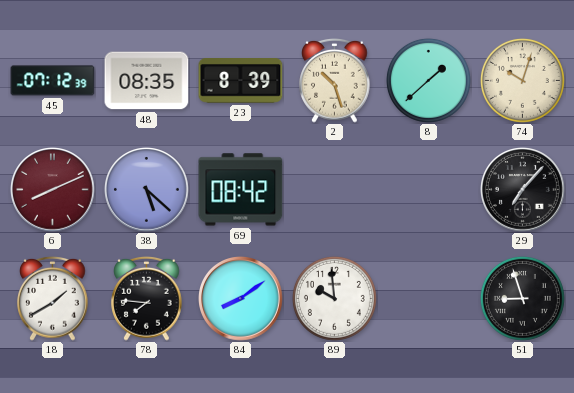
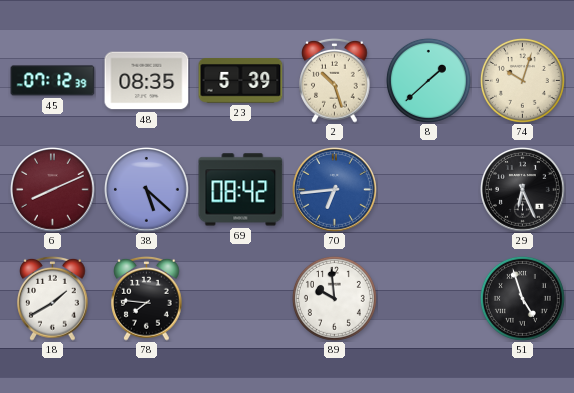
23: 8:39 -> 5:39 (241, 81)
70: none -> 6:44 (335, 190)
29: 7:07 -> 6:26 (523, 190)
84: 8:09 -> none (241, 299)
51: 8:57 -> 4:57 (522, 298)
